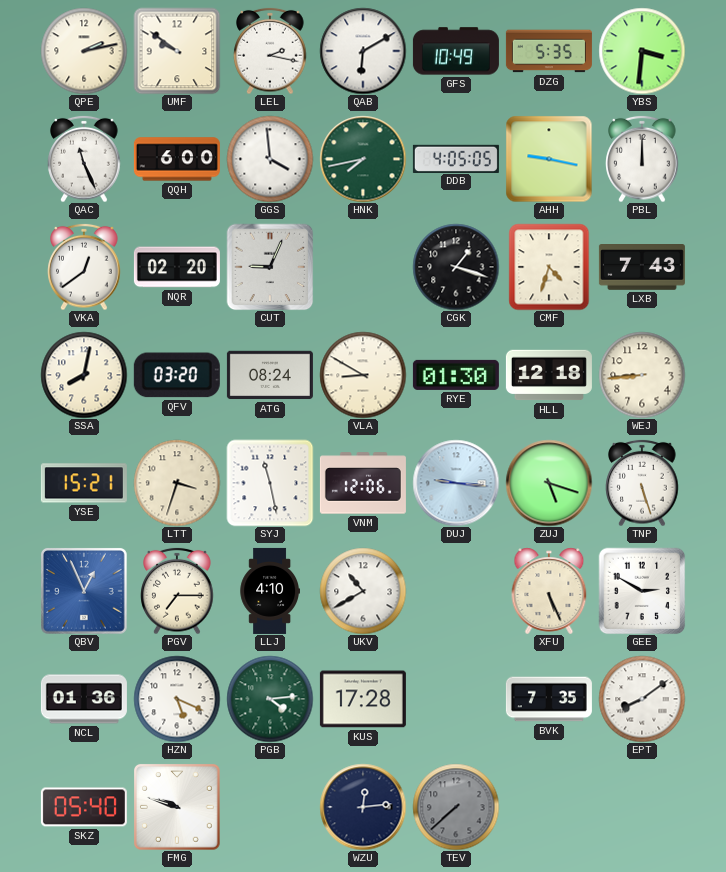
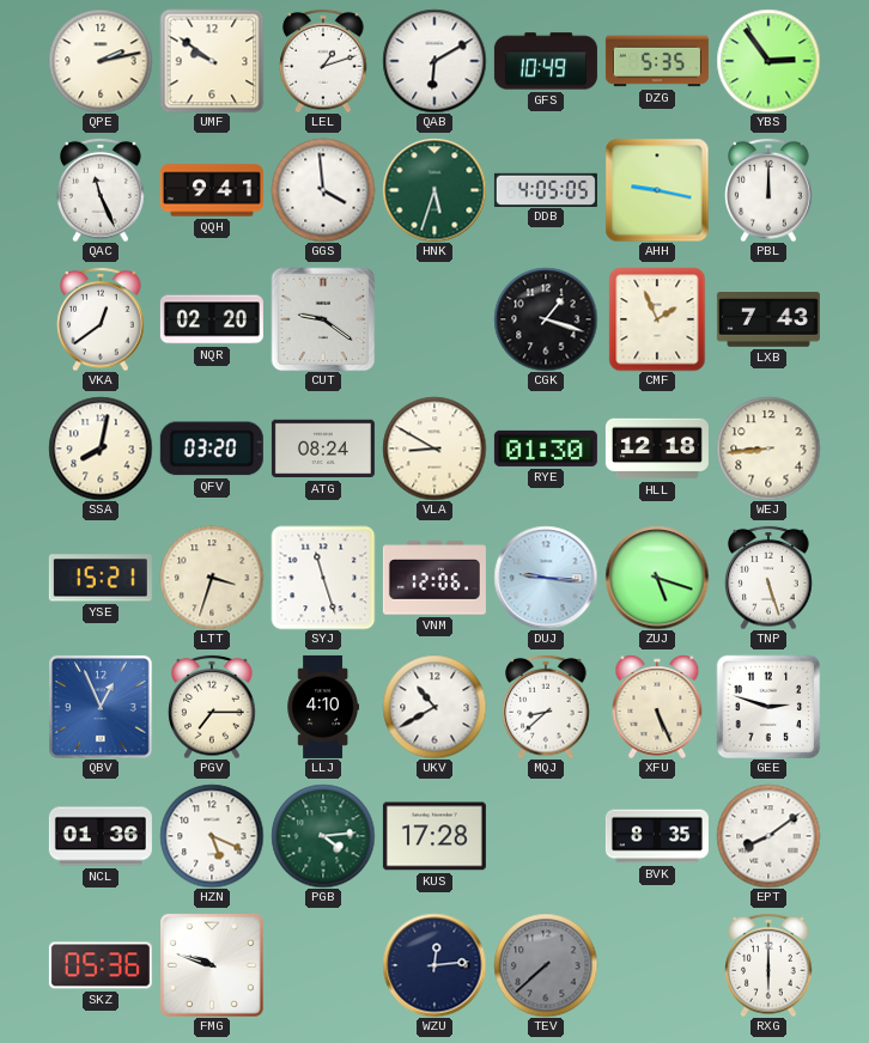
LEL: 2:17 -> 1:12 (323, 61)
YBS: 3:31 -> 2:54 (768, 61)
QQH: 6:00 -> 9:41 (212, 190)
HNK: 7:43 -> 5:33 (434, 190)
CUT: 9:04 -> 9:21 (323, 319)
CMF: 4:33 -> 1:56 (657, 319)
SYJ: 11:28 -> 11:27 (323, 578)
MQJ: none -> 8:38 (546, 707)
GEE: 2:50 -> 2:48 (768, 707)
BVK: 7:35 -> 8:35 (657, 836)
SKZ: 05:40 -> 05:36 (101, 965)
RXG: none -> 6:00 (768, 965)
